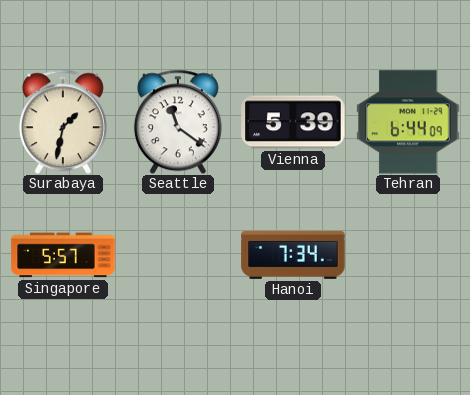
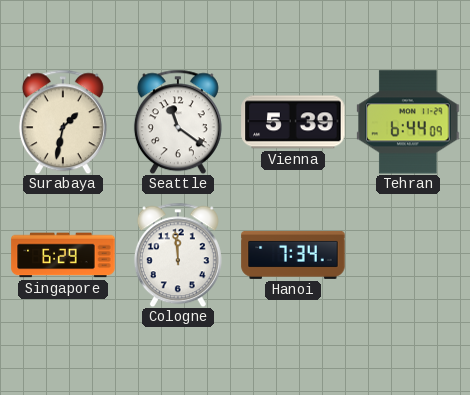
Singapore: 5:57 -> 6:29 (63, 255)
Cologne: none -> 11:59 (178, 255)
